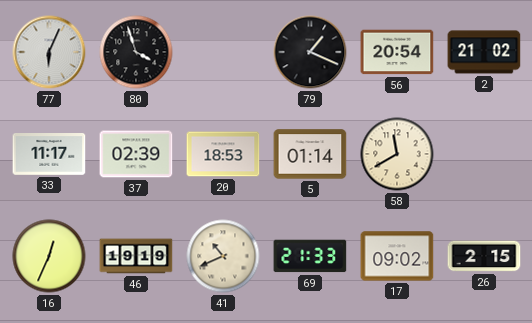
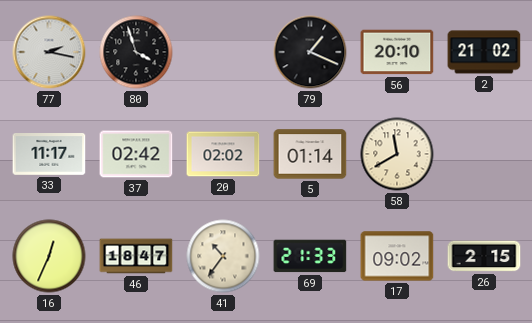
77: 6:04 -> 2:17 (49, 52)
56: 20:54 -> 20:10 (397, 52)
37: 02:39 -> 02:42 (136, 154)
20: 18:53 -> 02:02 (223, 154)
46: 19:19 -> 18:47 (136, 256)
41: 10:41 -> 10:36 (223, 256)
